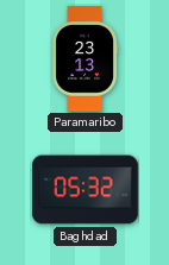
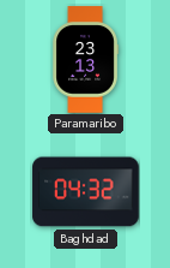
Baghdad: 05:32 -> 04:32 (86, 192)
